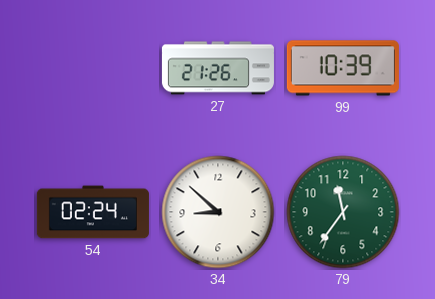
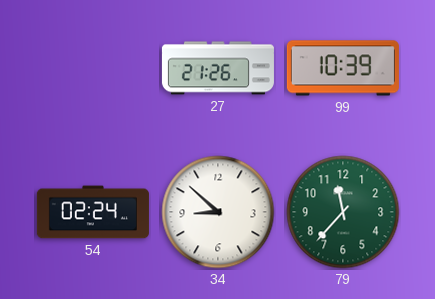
79: 11:36 -> 11:37 (343, 212)
